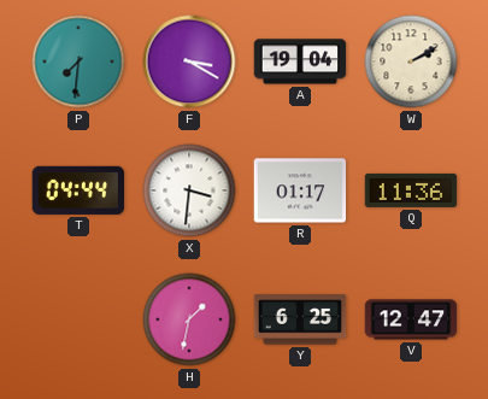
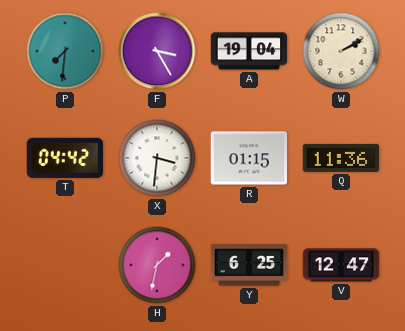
F: 3:20 -> 3:25 (157, 51)
T: 04:44 -> 04:42 (64, 158)
R: 01:17 -> 01:15 (249, 158)
